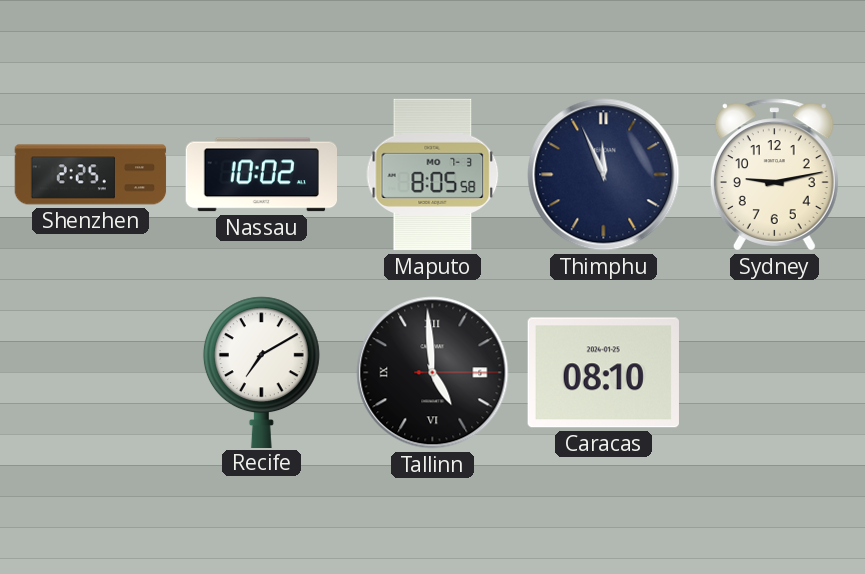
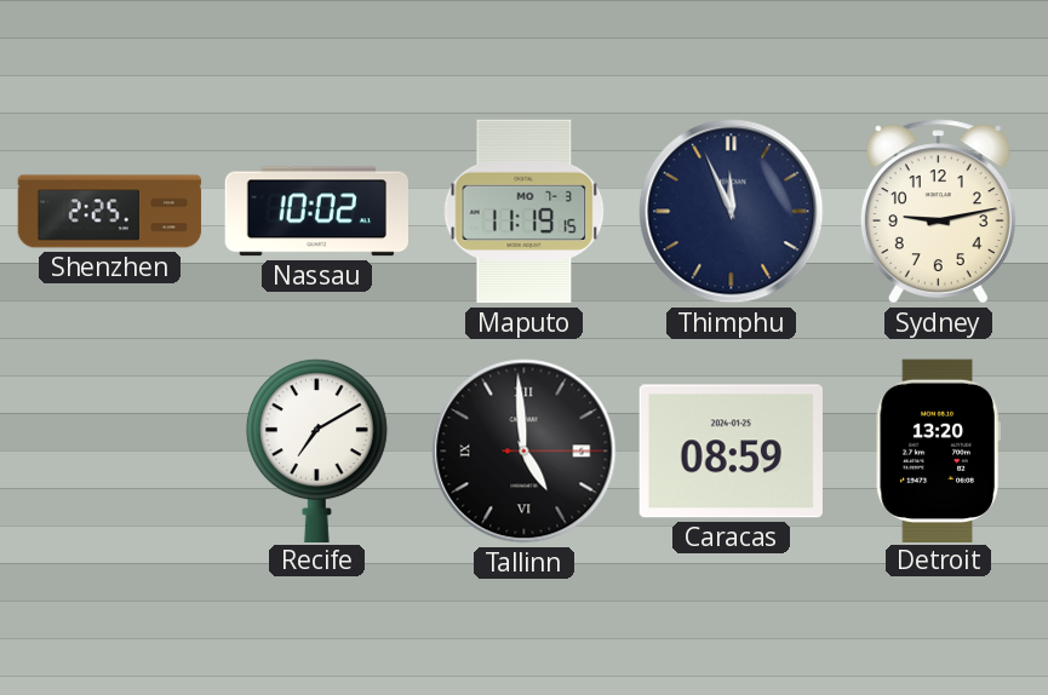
Maputo: 8:05 -> 11:19 (525, 212)
Caracas: 08:10 -> 08:59 (731, 452)
Detroit: none -> 13:20 (938, 450)
